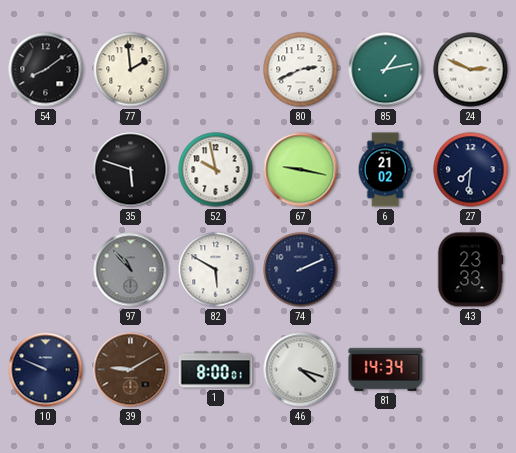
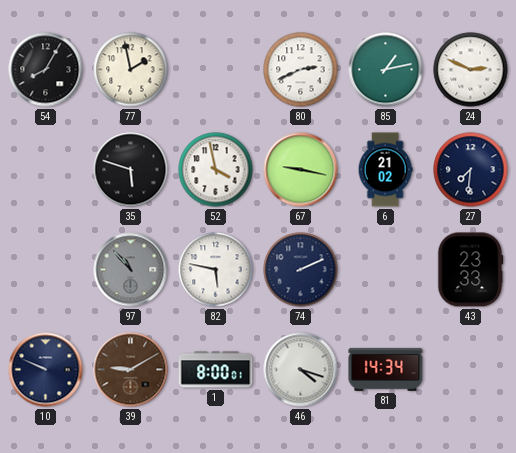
54: 8:09 -> 8:05 (46, 70)
77: 1:59 -> 1:58 (131, 70)
52: 9:58 -> 3:58 (216, 170)
82: 5:50 -> 5:47 (216, 270)
